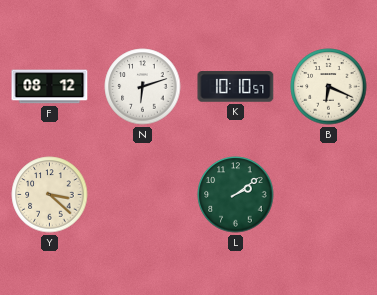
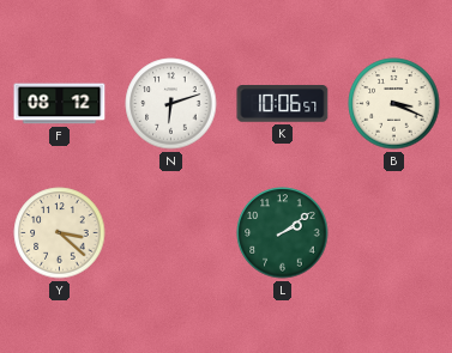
K: 10:10 -> 10:06 (283, 104)
B: 6:19 -> 3:19 (394, 104)
